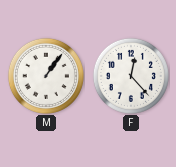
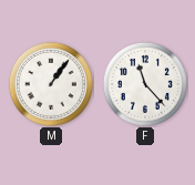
F: 12:23 -> 11:23 (145, 84)
